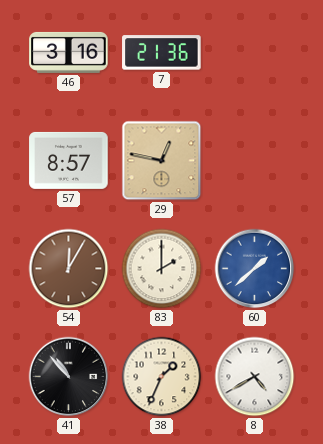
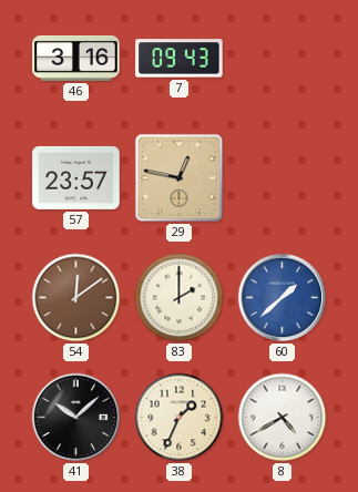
7: 21:36 -> 09:43 (180, 59)
57: 8:57 -> 23:57 (76, 177)
54: 12:05 -> 12:09 (76, 298)
41: 10:53 -> 10:08 (76, 418)
